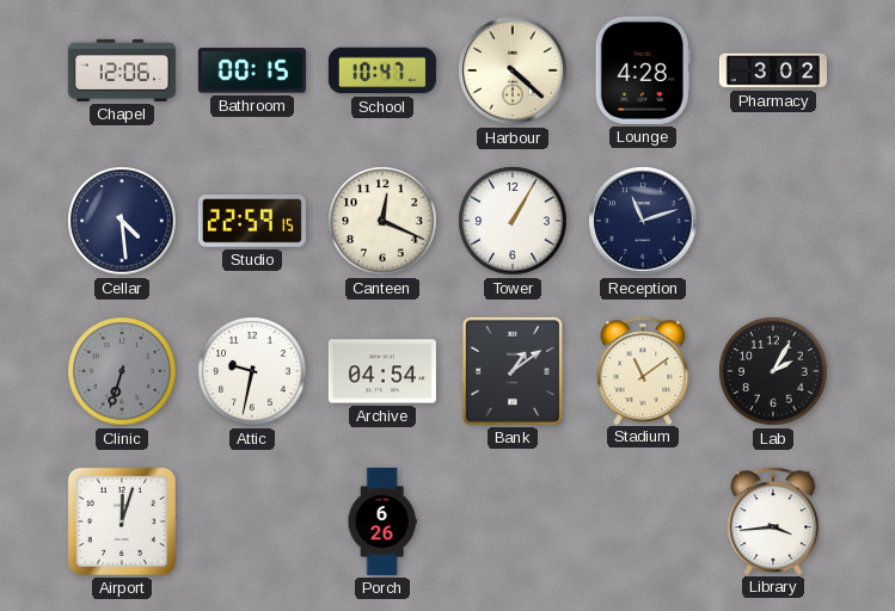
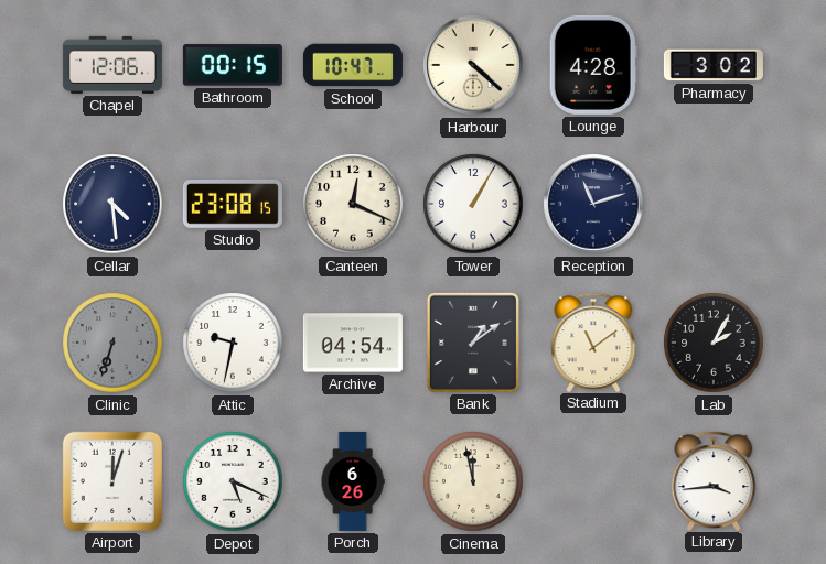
Studio: 22:59 -> 23:08 (233, 205)
Depot: none -> 5:19 (233, 481)
Cinema: none -> 11:58 (473, 481)
